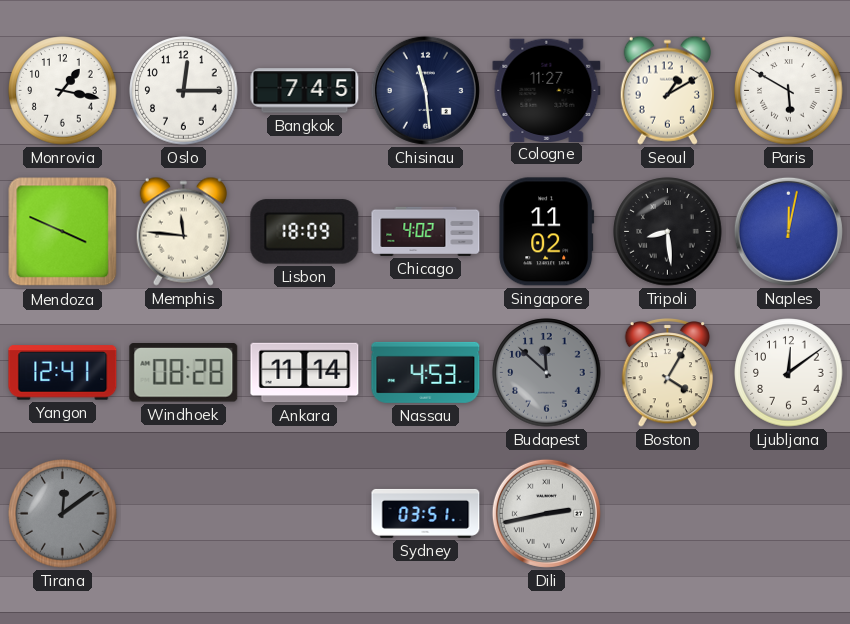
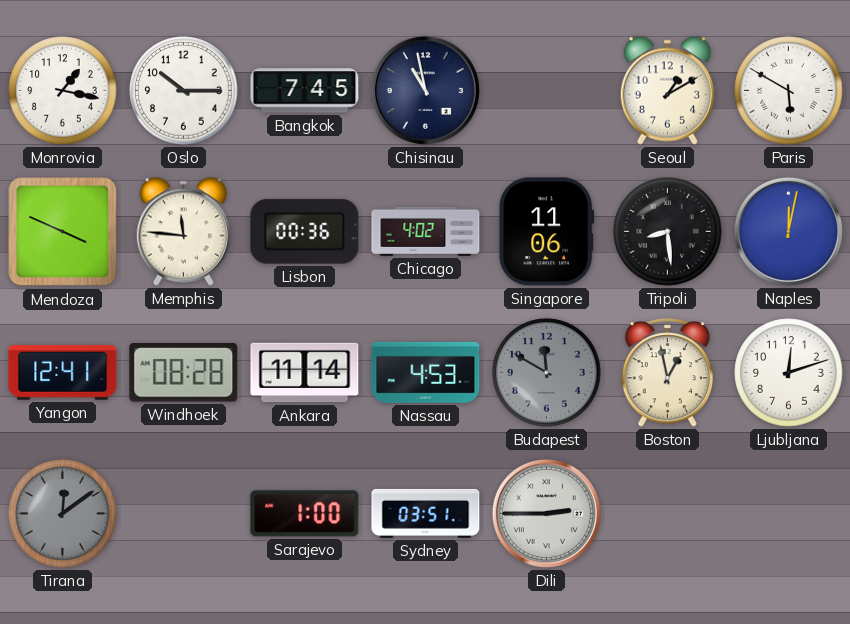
Oslo: 12:15 -> 10:15 (184, 91)
Chisinau: 11:29 -> 10:58 (425, 90)
Cologne: 11:27 -> none (547, 90)
Lisbon: 18:09 -> 00:36 (305, 232)
Singapore: 11:02 -> 11:06 (547, 232)
Budapest: 11:52 -> 11:50 (547, 373)
Boston: 4:05 -> 12:58 (668, 373)
Ljubljana: 12:09 -> 12:12 (789, 373)
Sarajevo: none -> 1:00 (305, 514)
Dili: 2:43 -> 2:45 (546, 513)
